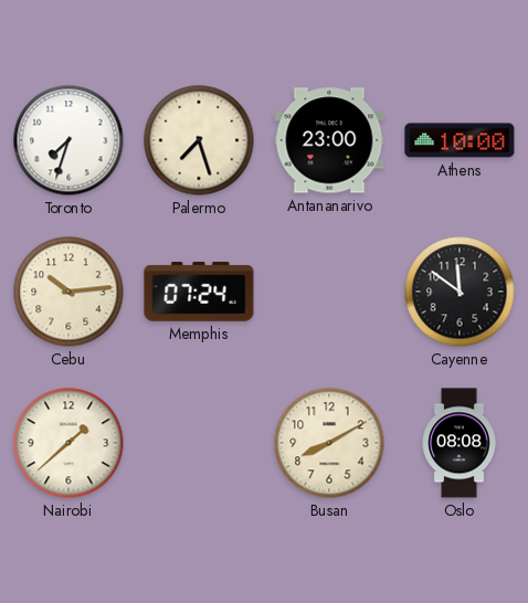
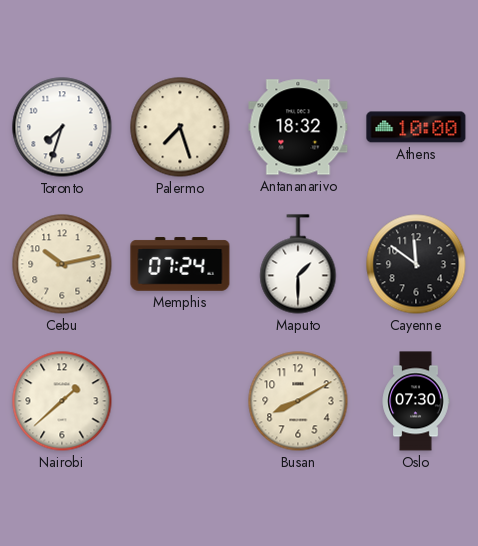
Antananarivo: 23:00 -> 18:32 (298, 127)
Cebu: 10:14 -> 10:13 (62, 264)
Maputo: none -> 1:30 (298, 264)
Oslo: 08:08 -> 07:30 (416, 401)
